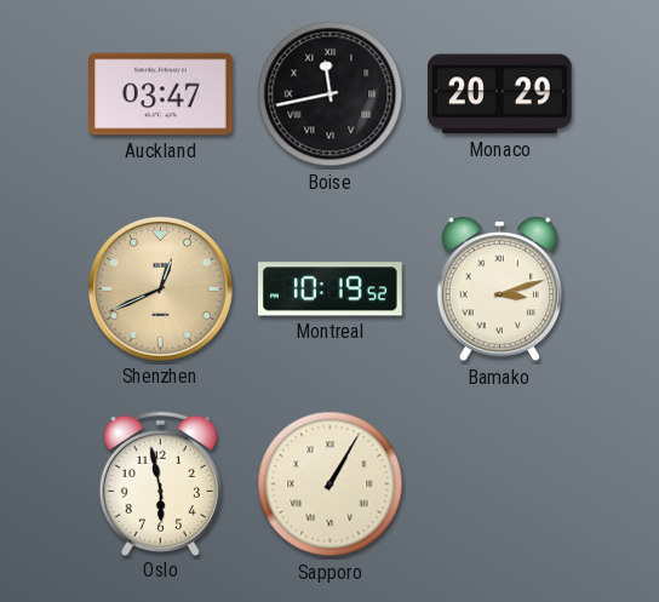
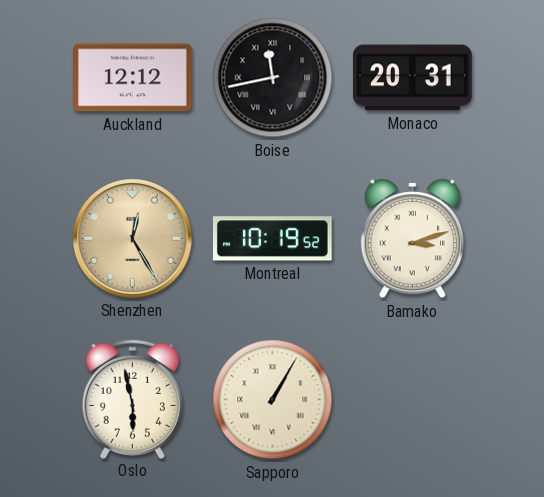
Auckland: 03:47 -> 12:12 (133, 78)
Monaco: 20:29 -> 20:31 (413, 78)
Shenzhen: 12:41 -> 12:25 (132, 238)
